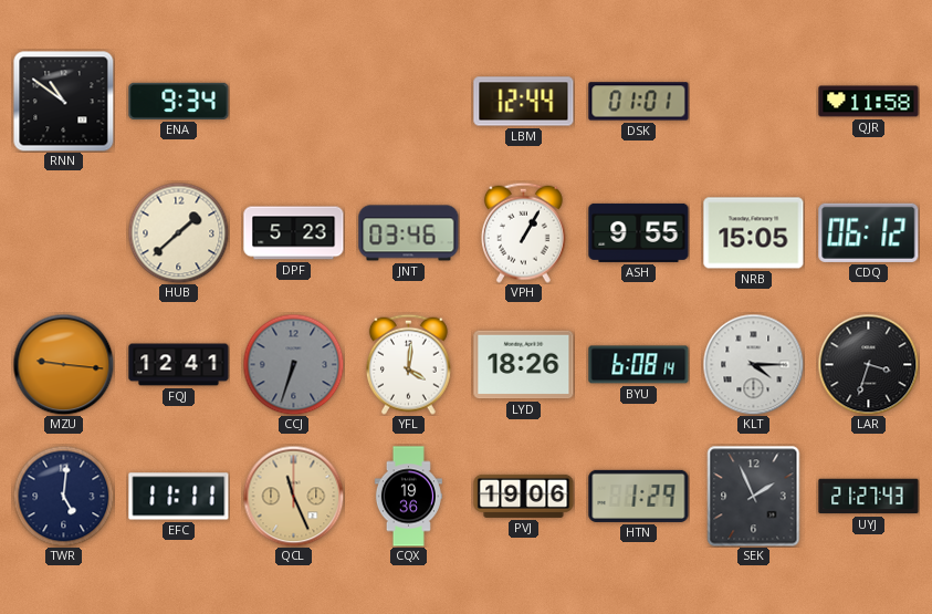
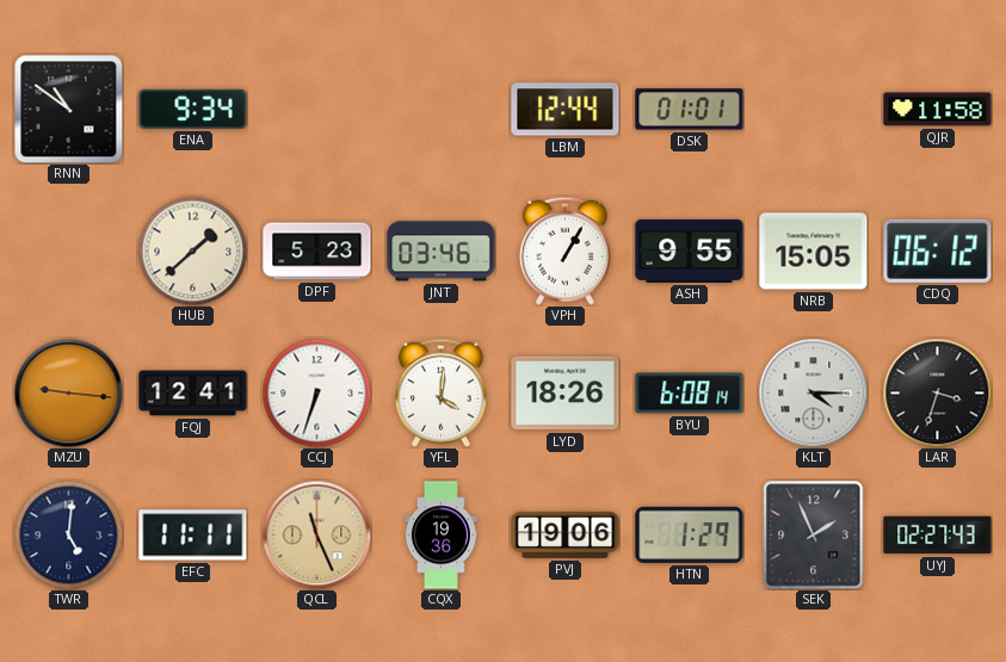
CCJ dial: grey -> white (316, 392)
UYJ: 21:27 -> 02:27 (938, 536)
